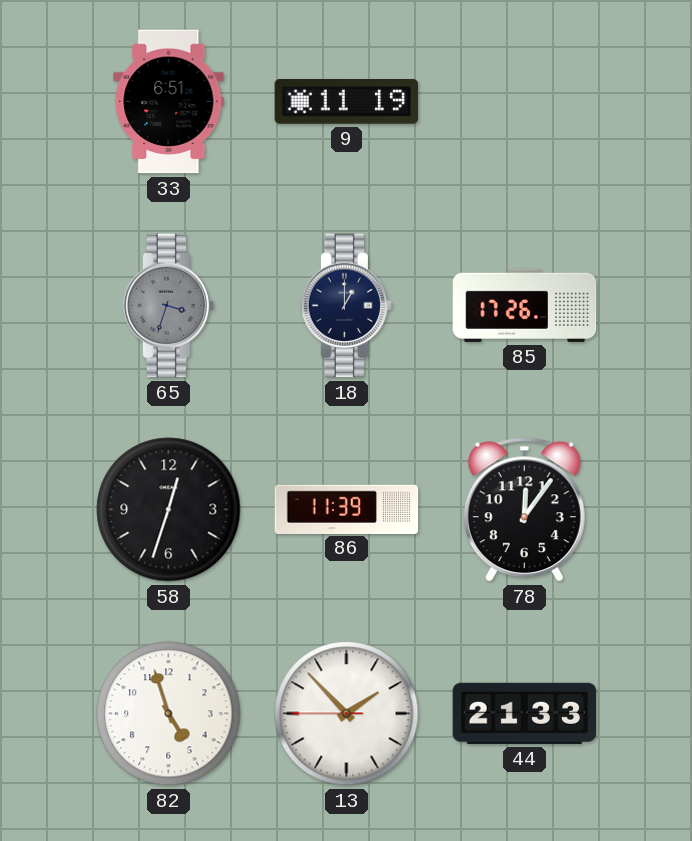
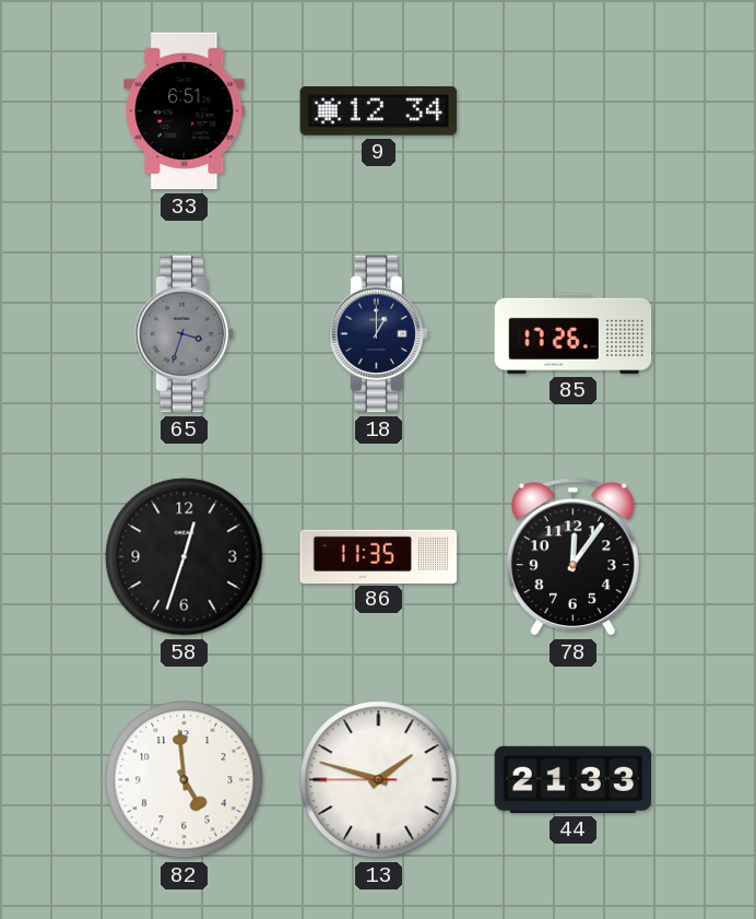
9: 11:19 -> 12:34 (379, 111)
86: 11:39 -> 11:35 (379, 556)
82: 4:57 -> 4:59 (185, 780)
13: 1:52 -> 1:47 (379, 780)
